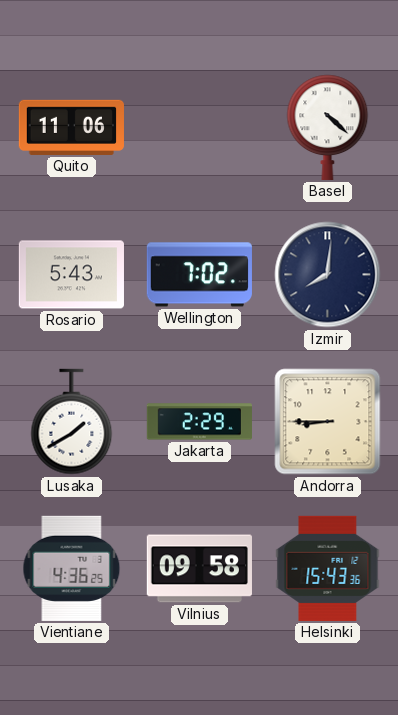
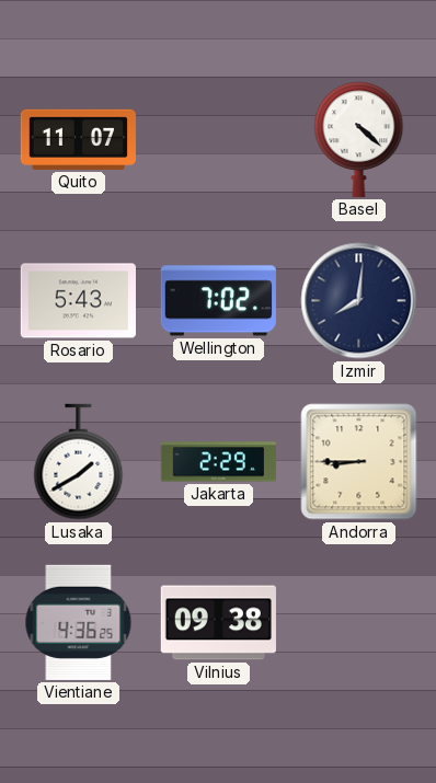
Quito: 11:06 -> 11:07 (78, 139)
Vilnius: 09:58 -> 09:38 (218, 623)
Helsinki: 15:43 -> none (328, 568)
